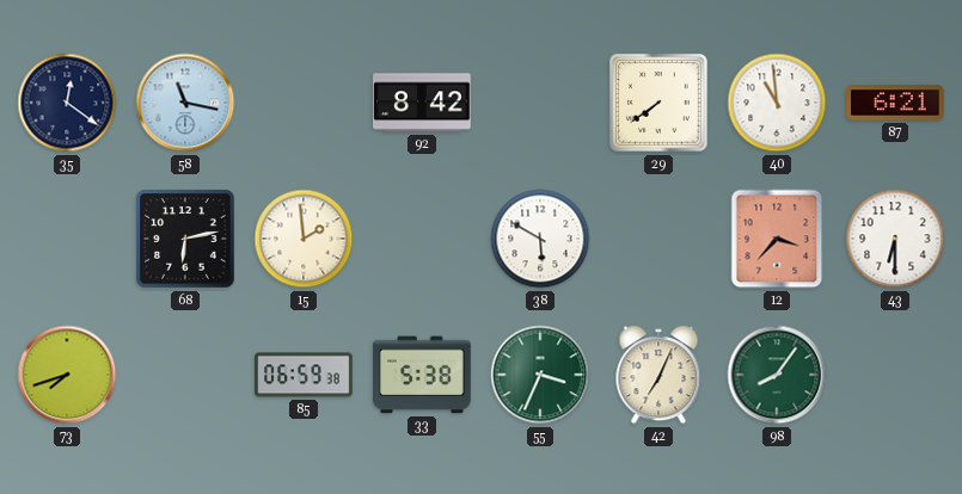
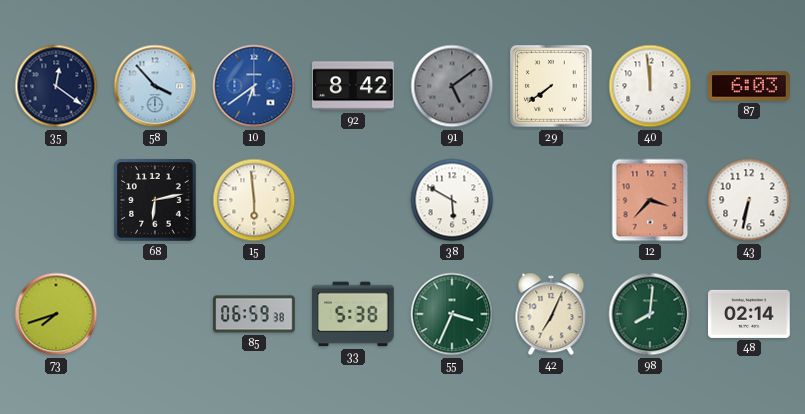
58: 11:17 -> 3:53 (155, 86)
10: none -> 6:39 (254, 86)
91: none -> 5:09 (452, 86)
40: 10:59 -> 11:59 (650, 86)
87: 6:21 -> 6:03 (749, 86)
15: 1:59 -> 5:59 (254, 200)
43: 6:30 -> 6:32 (749, 200)
98: 8:06 -> 8:01 (650, 314)
48: none -> 02:14 (750, 314)
